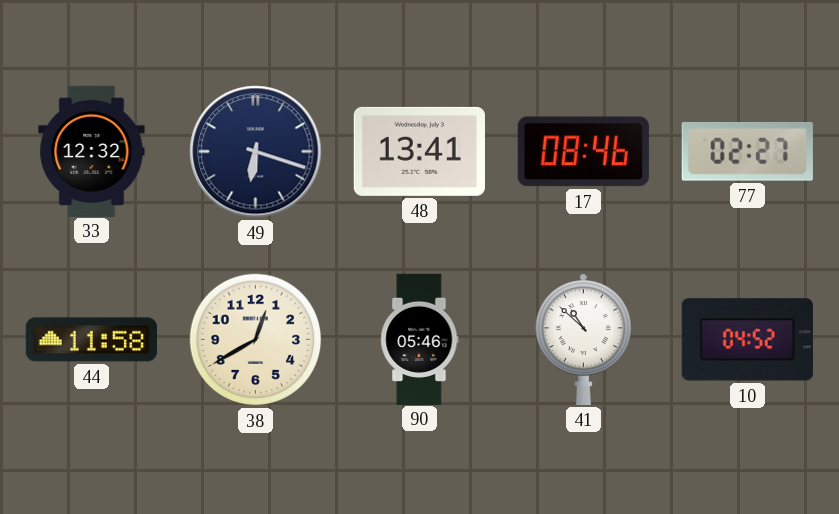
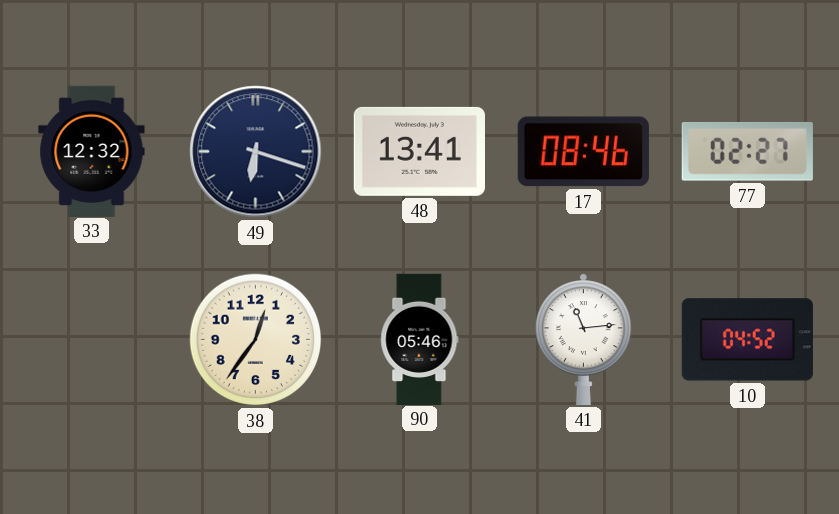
44: 11:58 -> none (91, 340)
38: 12:40 -> 12:36 (256, 340)
41: 10:52 -> 11:14 (583, 339)
